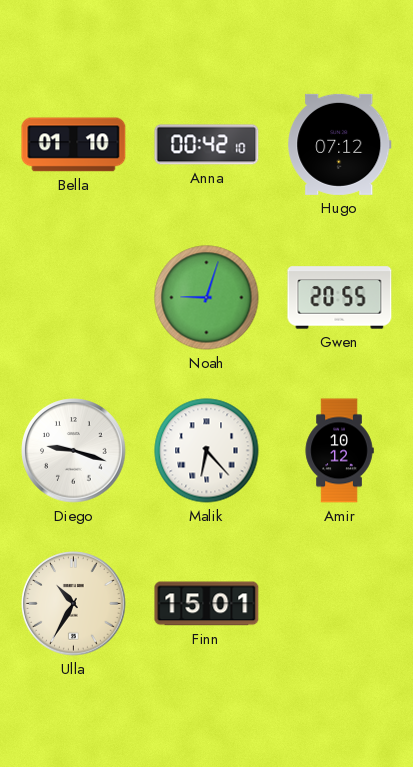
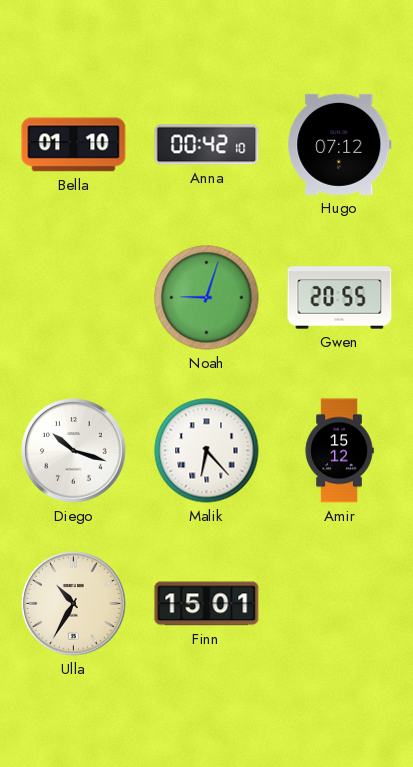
Diego: 9:18 -> 10:18 (74, 451)
Amir: 10:12 -> 15:12 (339, 451)
